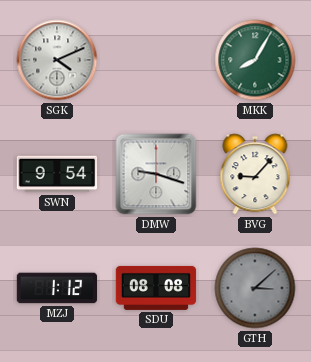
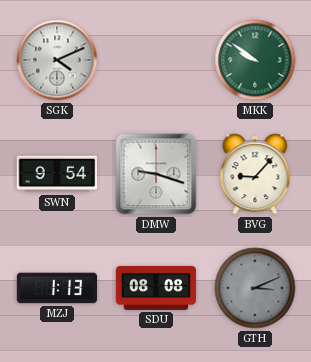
MKK: 8:05 -> 9:51 (255, 60)
MZJ: 1:12 -> 1:13 (57, 288)
GTH: 3:08 -> 3:11 (255, 288)
